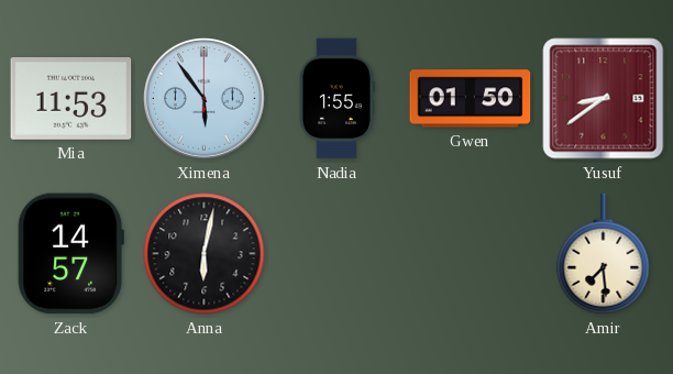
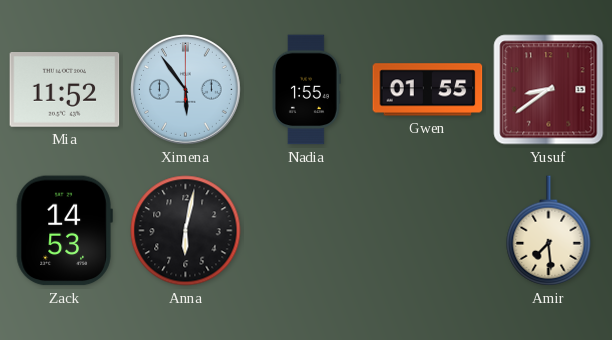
Mia: 11:53 -> 11:52 (65, 90)
Gwen: 01:50 -> 01:55 (428, 90)
Zack: 14:57 -> 14:53 (64, 231)
